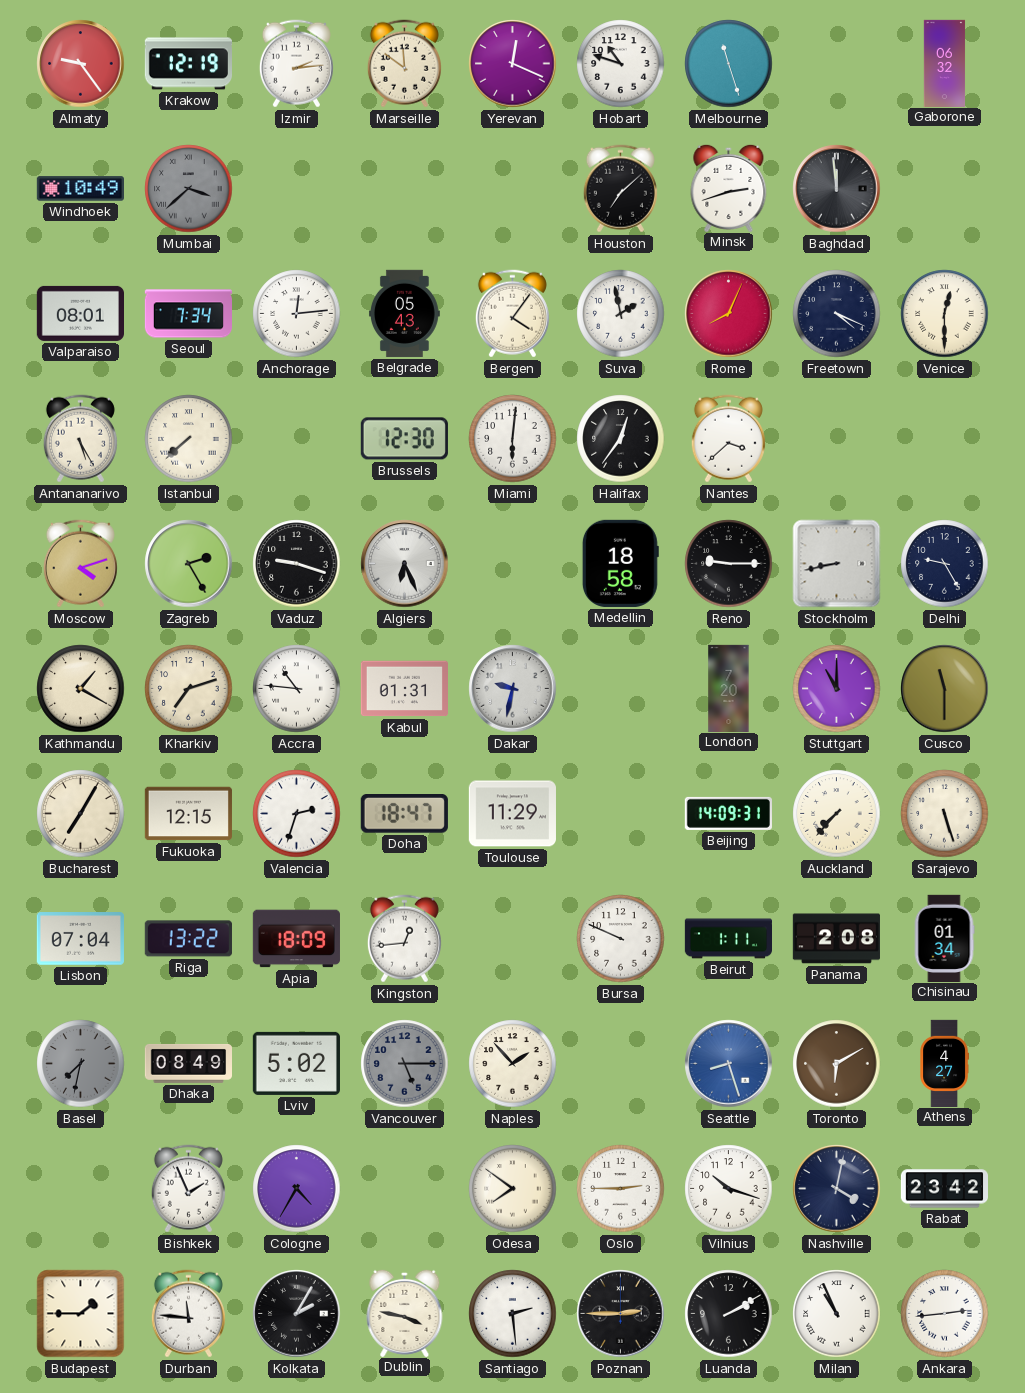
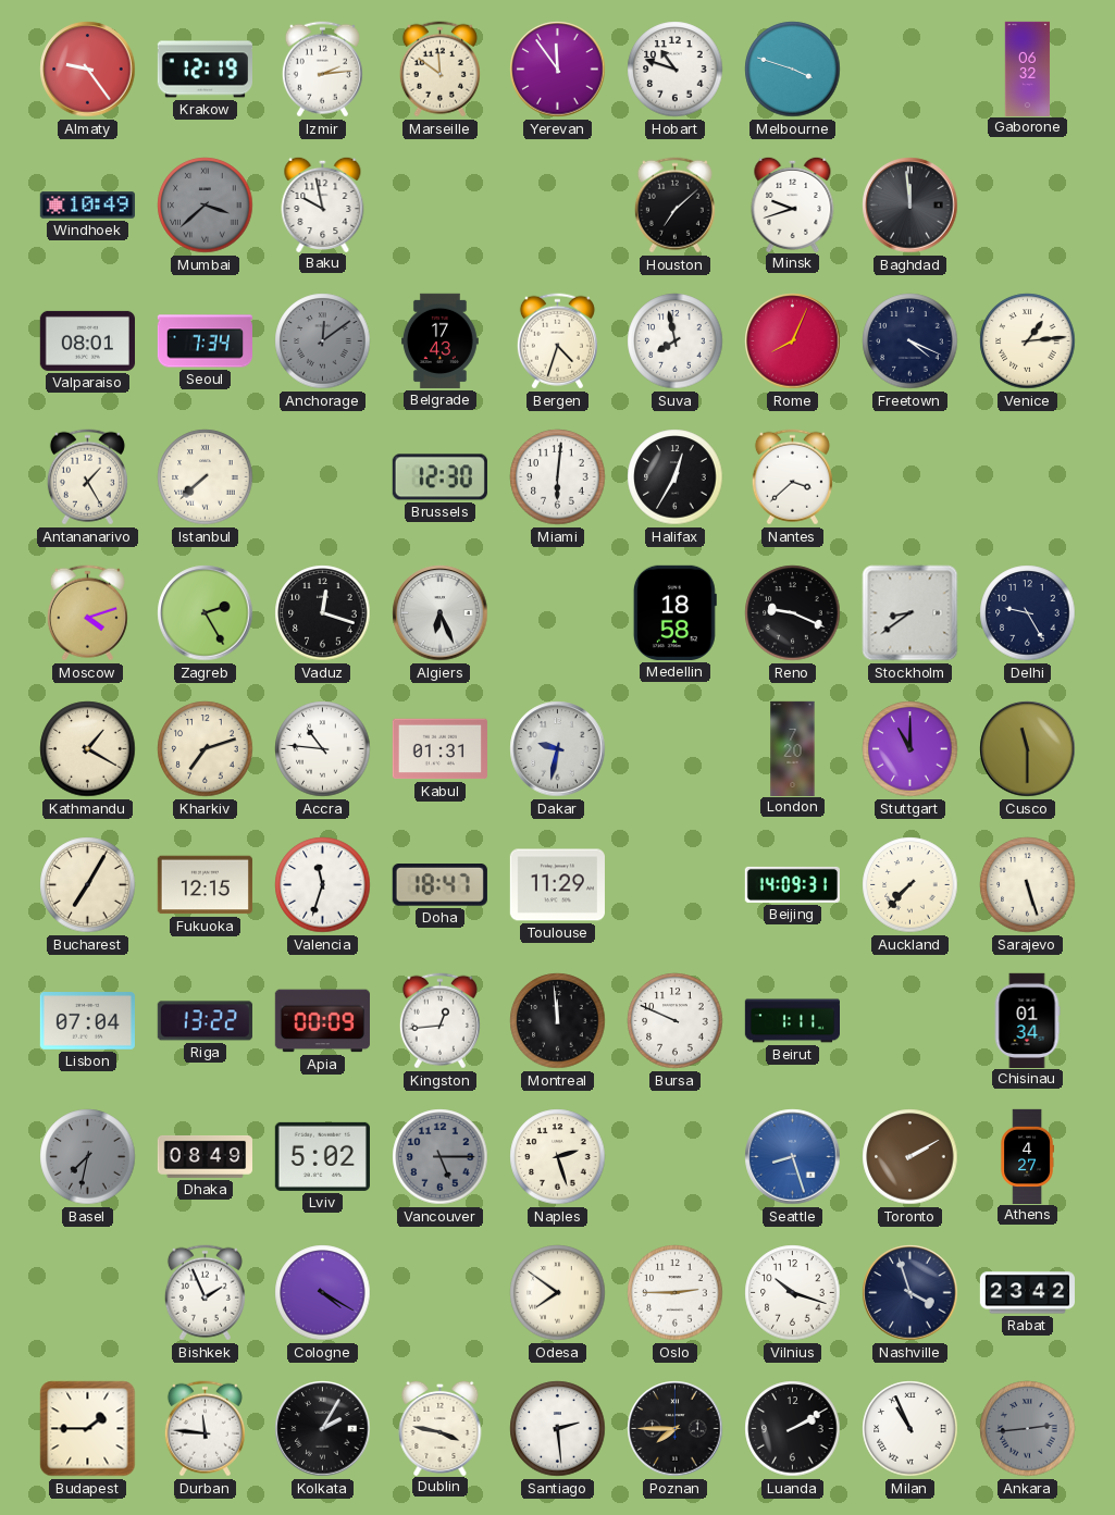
Yerevan: 12:19 -> 11:54 (558, 70)
Melbourne: 11:27 -> 3:48 (793, 70)
Baku: none -> 9:58 (323, 203)
Minsk: 2:42 -> 9:42 (793, 203)
Anchorage: 12:14 -> 12:09 (323, 342)
Anchorage dial: white -> grey (323, 342)
Belgrade: 05:43 -> 17:43 (439, 340)
Bergen: 4:06 -> 4:33 (557, 342)
Suva: 1:58 -> 7:58 (676, 342)
Venice: 12:30 -> 1:14 (1028, 342)
Antananarivo: 5:25 -> 1:25 (87, 477)
Halifax: 12:36 -> 12:35 (676, 477)
Vaduz: 9:18 -> 12:18 (323, 613)
Reno: 9:15 -> 9:19 (793, 613)
Stockholm: 8:43 -> 8:39 (910, 613)
Valencia: 2:33 -> 11:33 (323, 885)
Apia: 18:09 -> 00:09 (322, 1021)
Montreal: none -> 11:59 (558, 1021)
Panama: 2:08 -> none (836, 939)
Naples: 1:53 -> 2:27 (558, 1157)
Toronto: 6:10 -> 2:10 (910, 1157)
Cologne: 4:35 -> 4:20 (323, 1293)
Nashville: 4:02 -> 3:57 (910, 1293)
Poznan: 2:45 -> 7:45 (676, 1429)
Ankara dial: white -> grey (1028, 1429)
